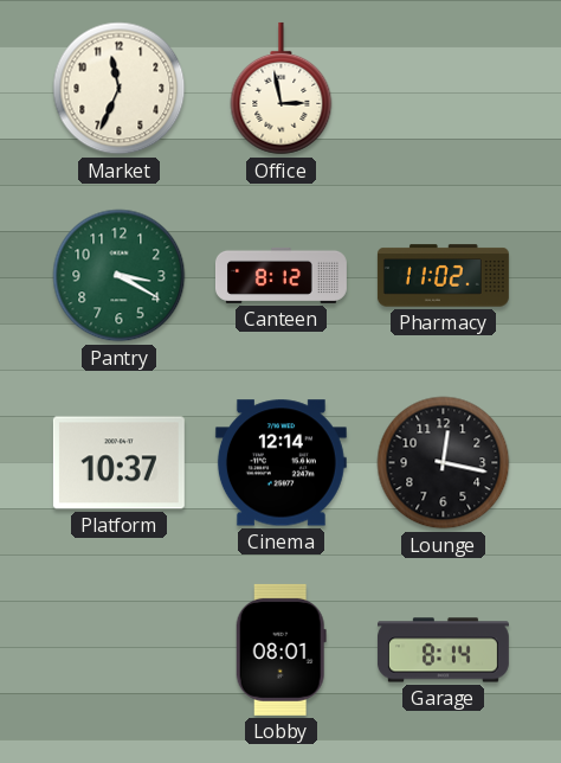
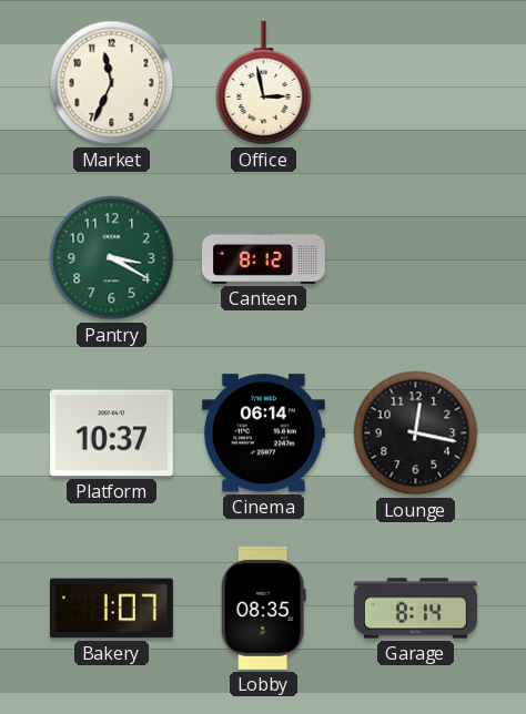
Pharmacy: 11:02 -> none (443, 276)
Cinema: 12:14 -> 06:14 (263, 433)
Bakery: none -> 1:07 (111, 609)
Lobby: 08:01 -> 08:35 (263, 608)
